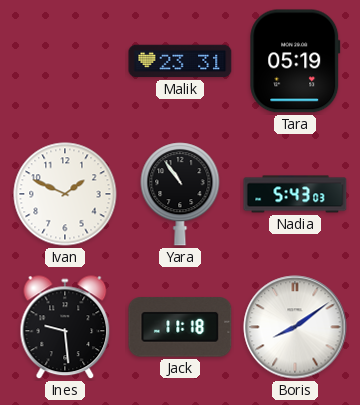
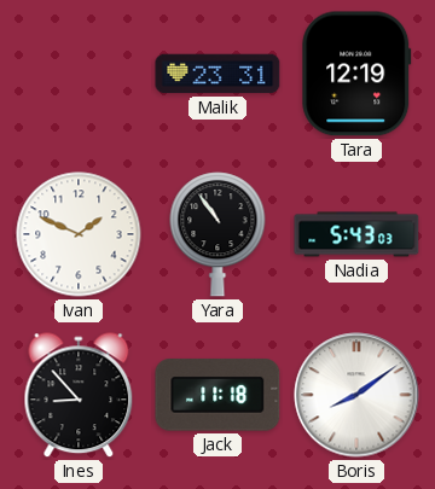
Tara: 05:19 -> 12:19 (356, 74)
Ines: 9:29 -> 8:53 (79, 396)
